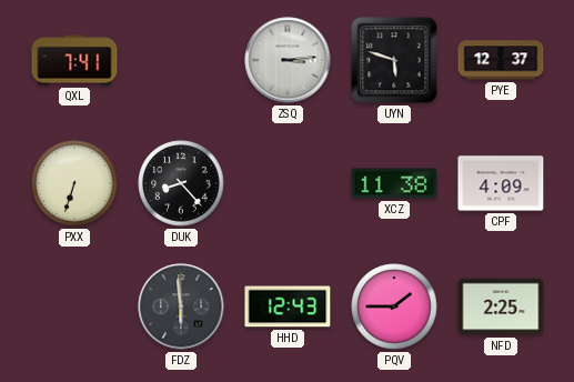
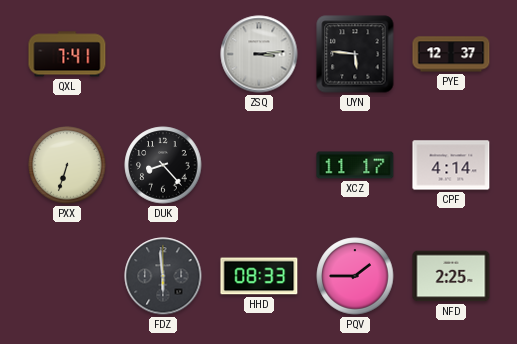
UYN: 5:48 -> 5:46 (355, 54)
XCZ: 11:38 -> 11:17 (355, 165)
CPF: 4:09 -> 4:14 (451, 165)
HHD: 12:43 -> 08:33 (259, 276)
